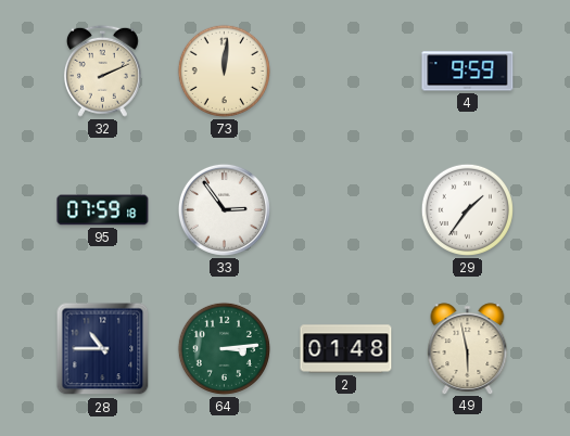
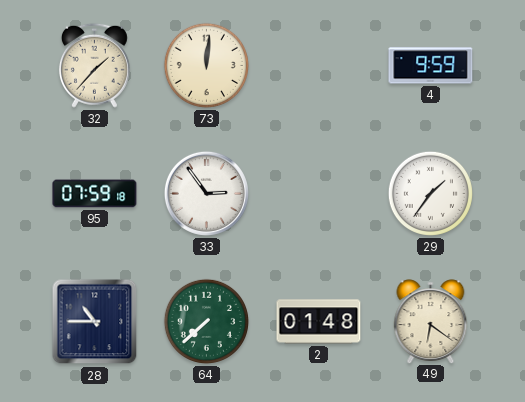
32: 2:11 -> 1:37 (94, 65)
64: 3:14 -> 7:38 (206, 321)
49: 5:58 -> 6:21 (431, 321)
